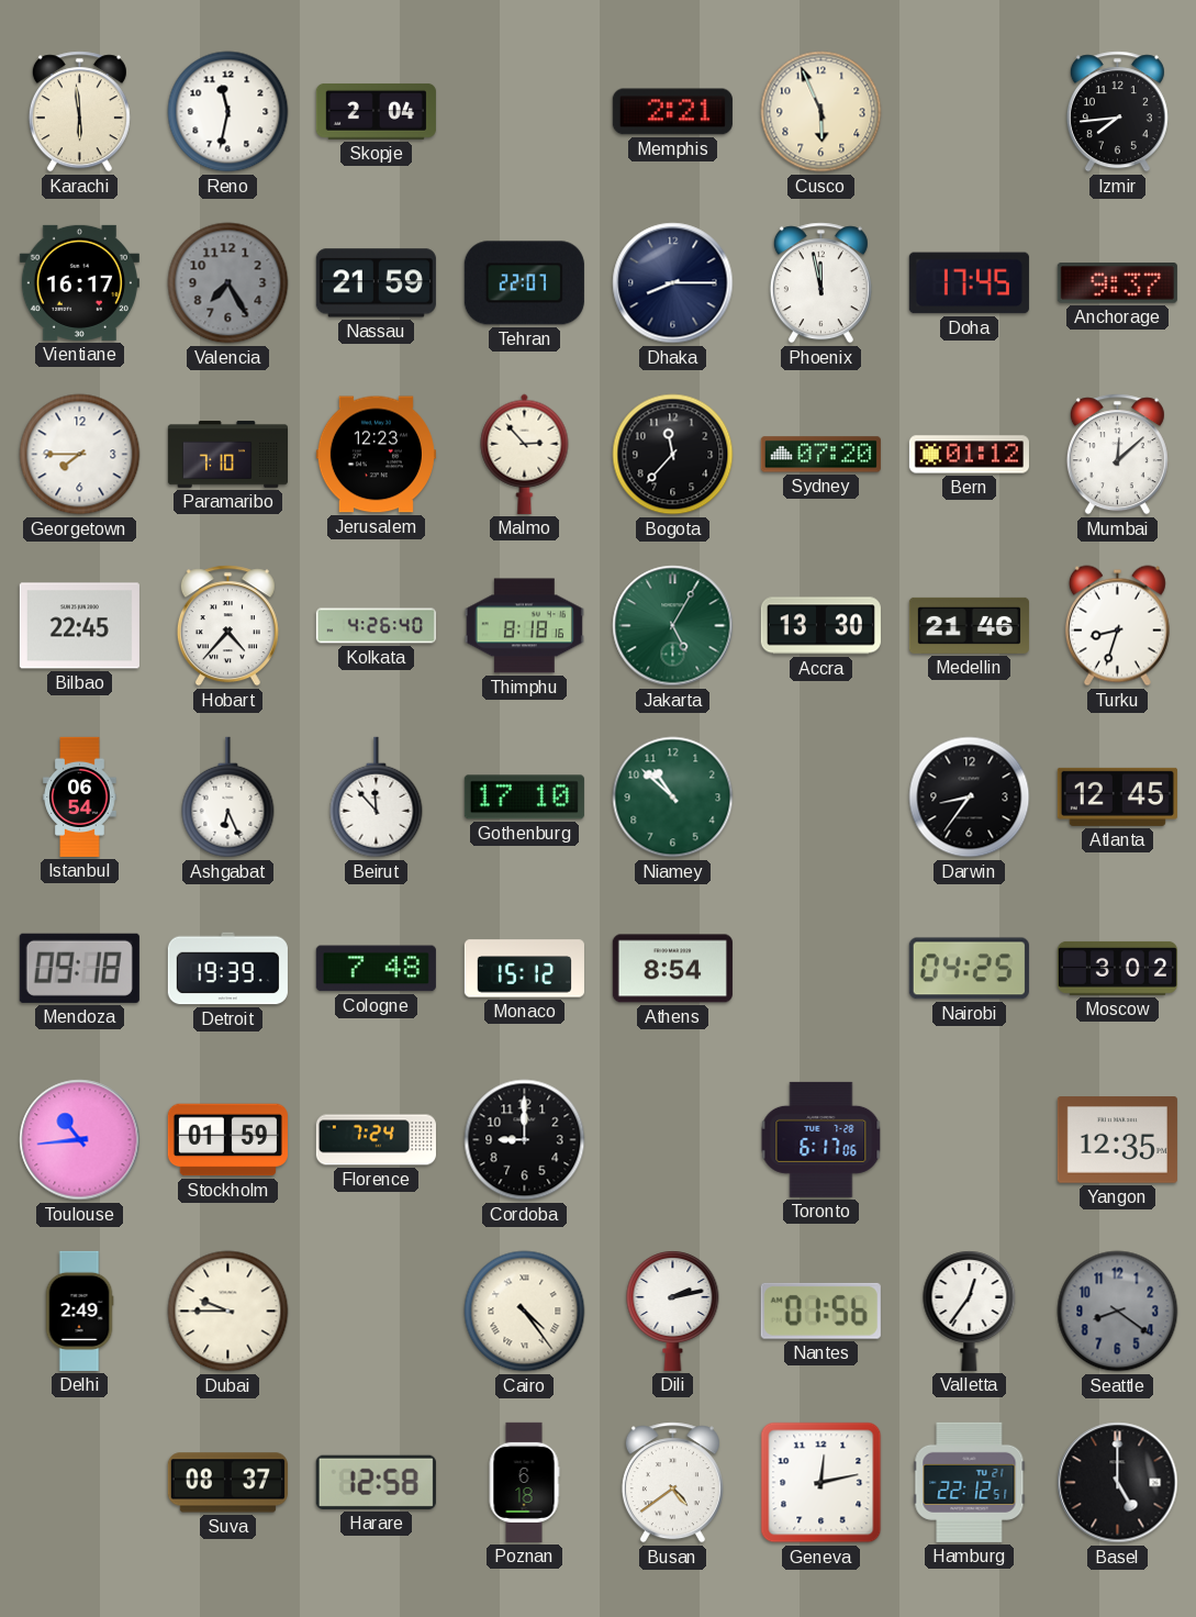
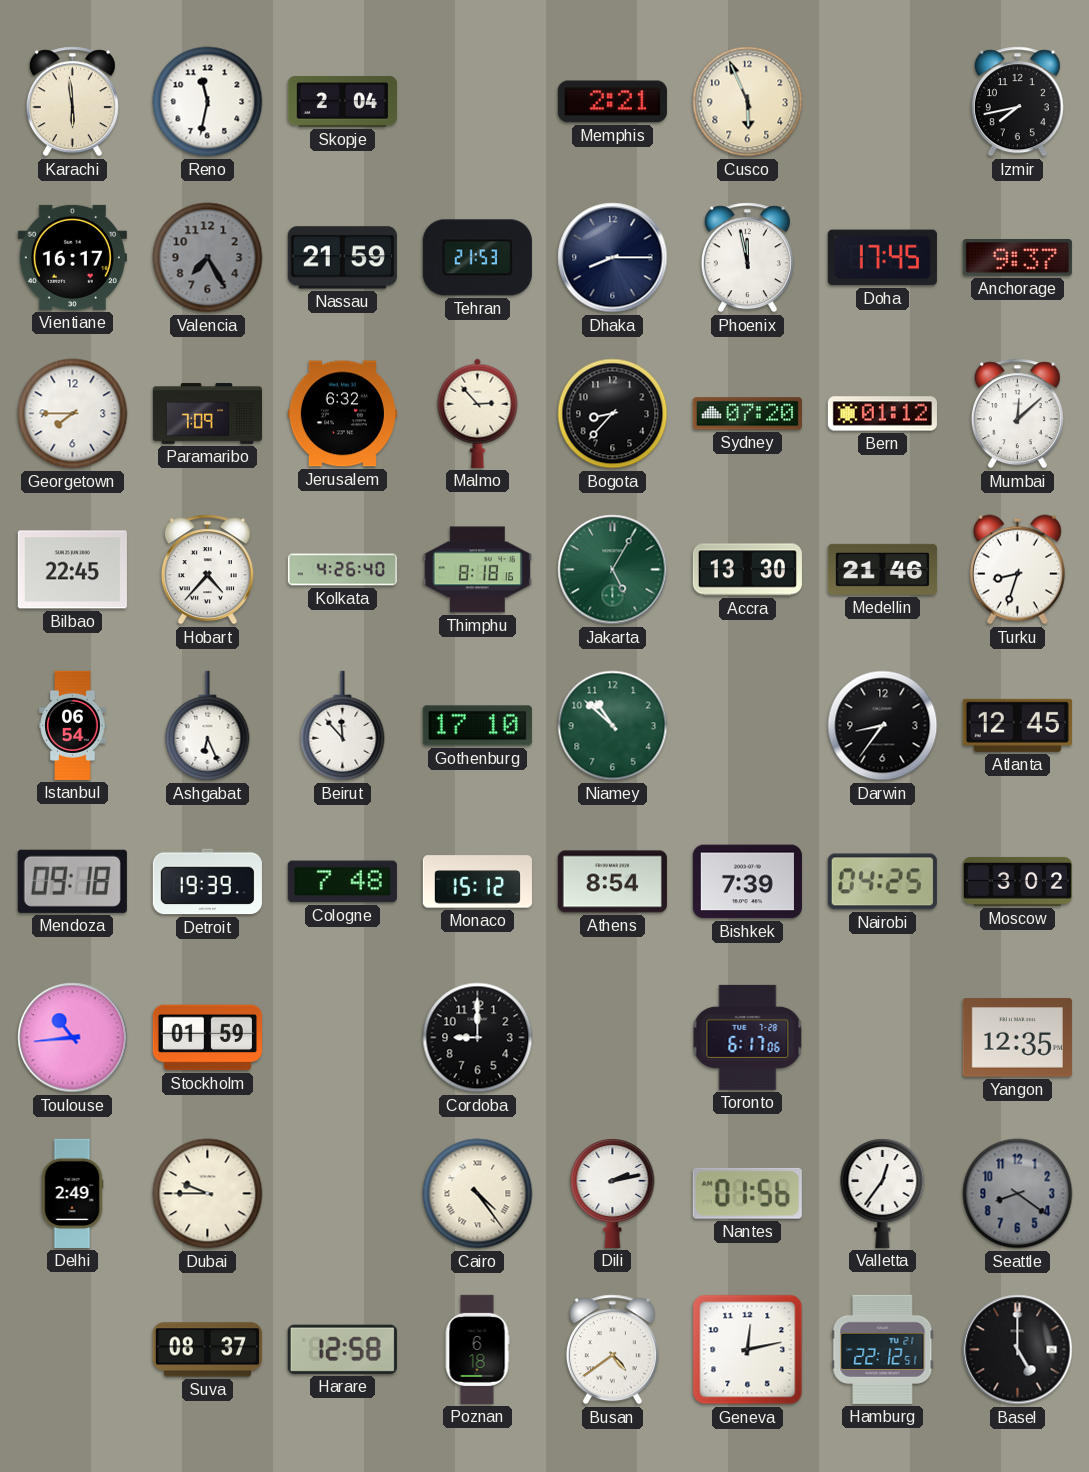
Izmir: 7:44 -> 7:43 (1017, 102)
Tehran: 22:07 -> 21:53 (477, 258)
Paramaribo: 7:10 -> 7:09 (207, 414)
Jerusalem: 12:23 -> 6:32 (342, 414)
Bogota: 11:37 -> 8:37 (613, 414)
Bishkek: none -> 7:39 (747, 882)
Florence: 7:24 -> none (376, 1140)
